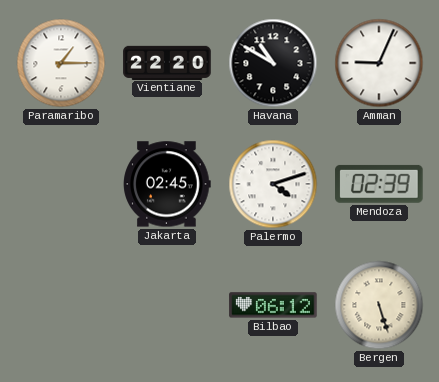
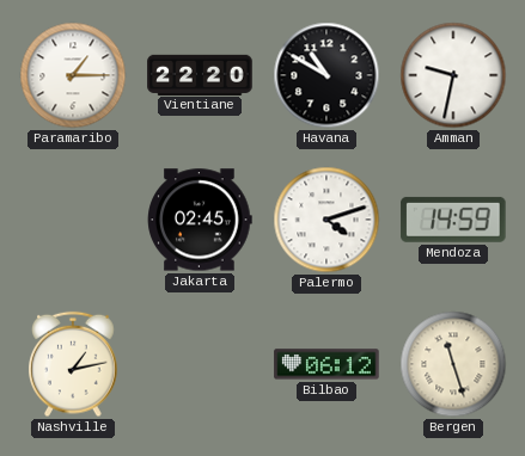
Amman: 9:04 -> 9:32 (453, 75)
Mendoza: 02:39 -> 14:59 (453, 220)
Nashville: none -> 1:13 (73, 364)
Bergen: 5:27 -> 11:27 (453, 364)
